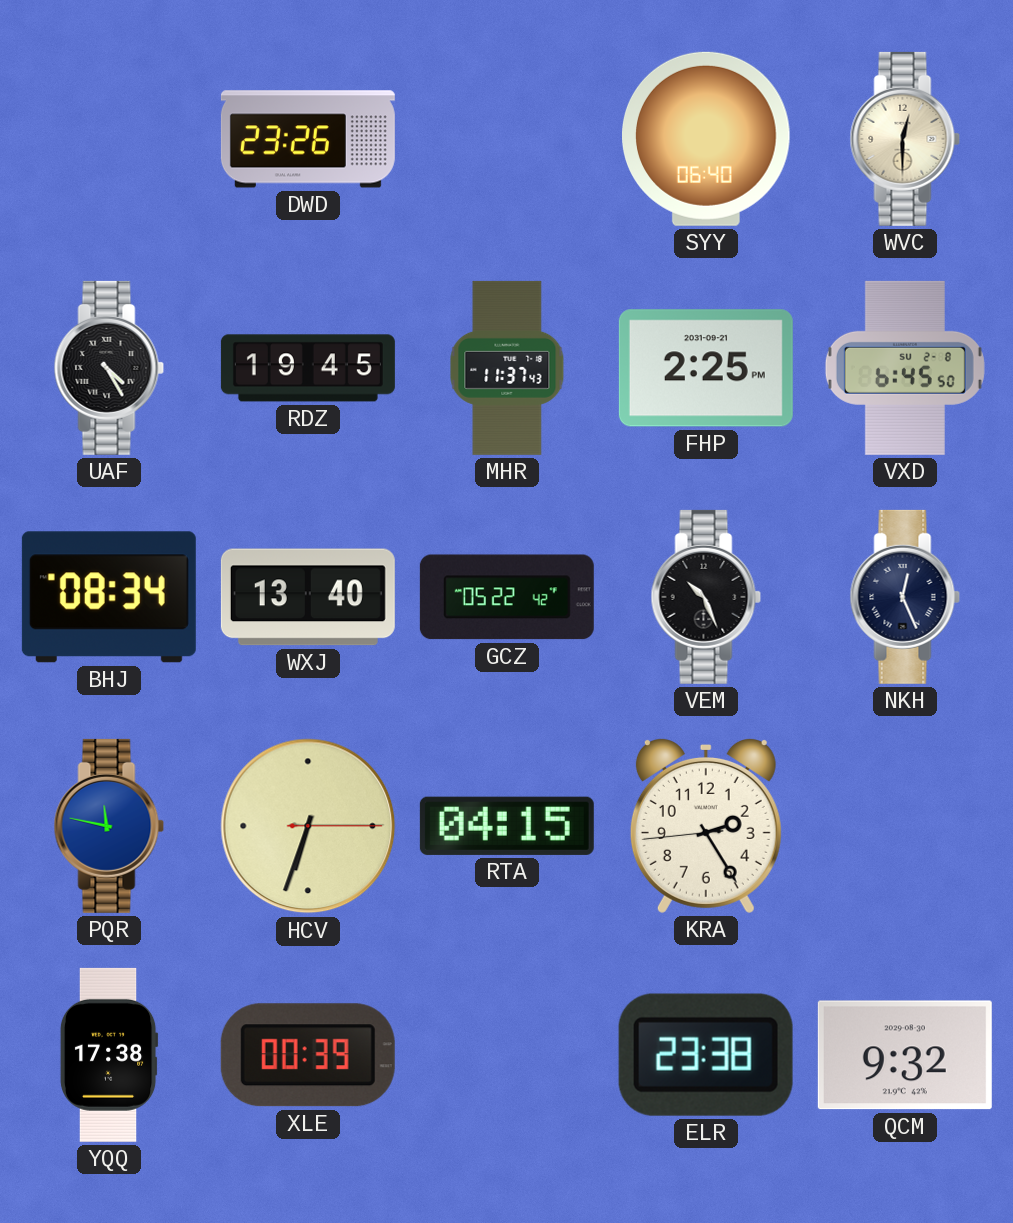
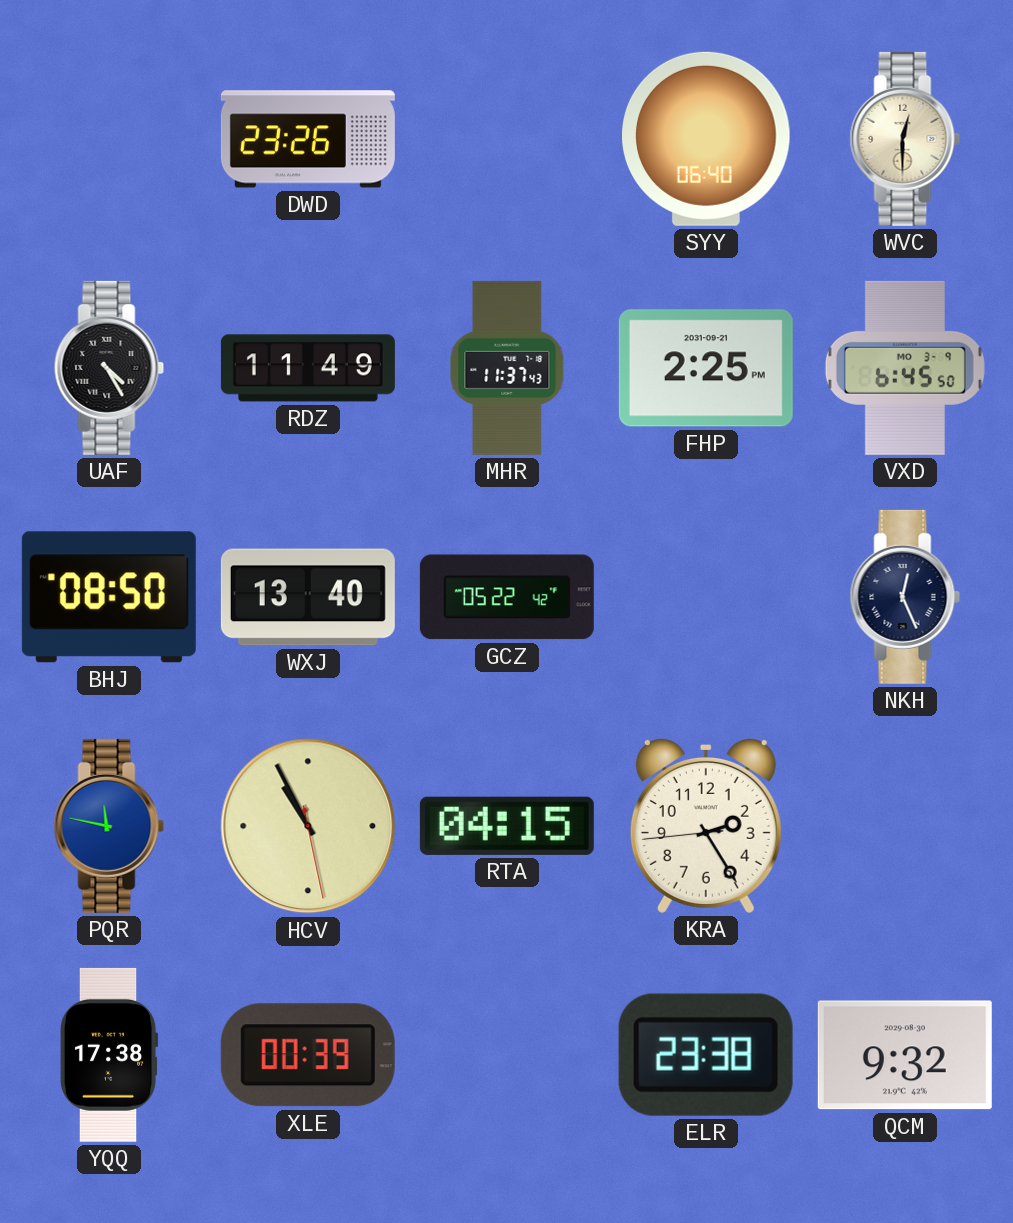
RDZ: 19:45 -> 11:49 (308, 368)
VXD date: SU 2-8 -> MO 3-9 (905, 368)
BHJ: 08:34 -> 08:50 (109, 597)
VEM: 10:26 -> none (706, 597)
HCV: 6:33 -> 10:55 (308, 826)
